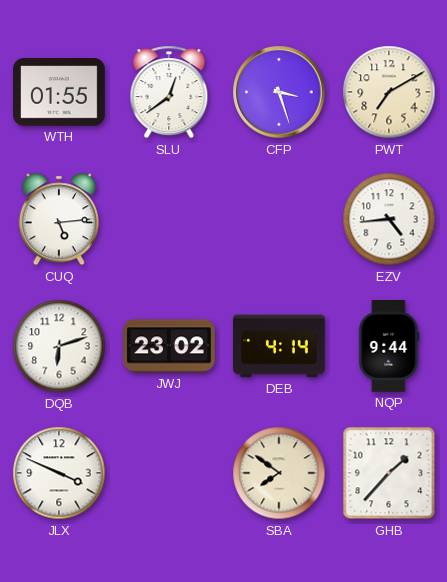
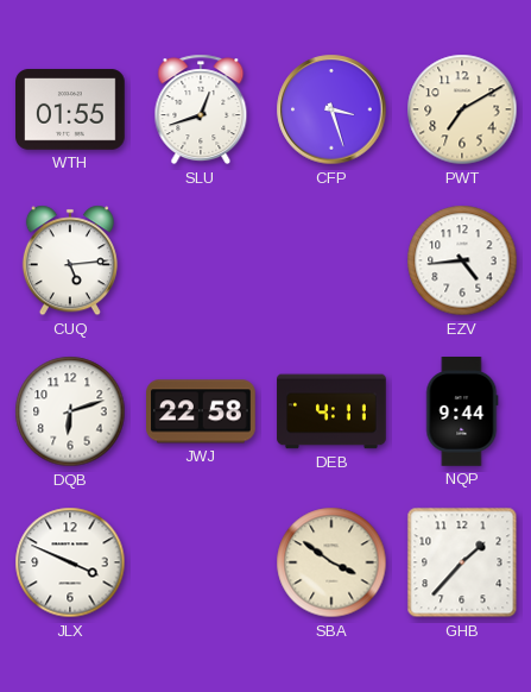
SLU: 12:39 -> 12:42 (201, 109)
JWJ: 23:02 -> 22:58 (202, 411)
DEB: 4:14 -> 4:11 (331, 411)
SBA: 7:51 -> 3:51 (331, 562)
